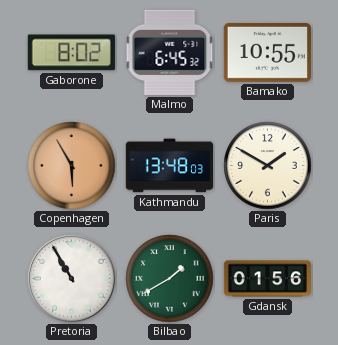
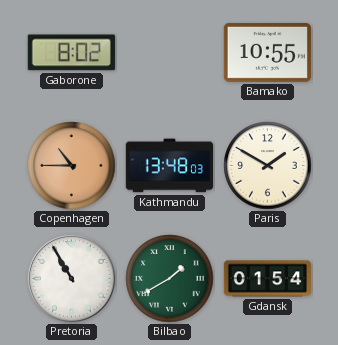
Malmo: 6:45 -> none (170, 52)
Copenhagen: 5:55 -> 10:45 (72, 166)
Gdansk: 01:56 -> 01:54 (268, 279)
